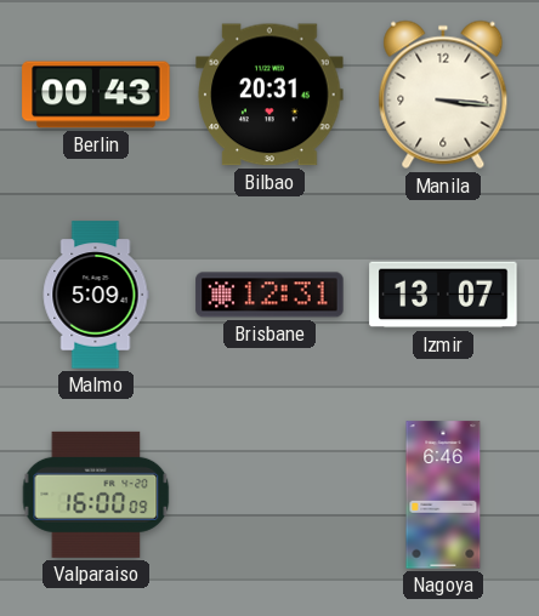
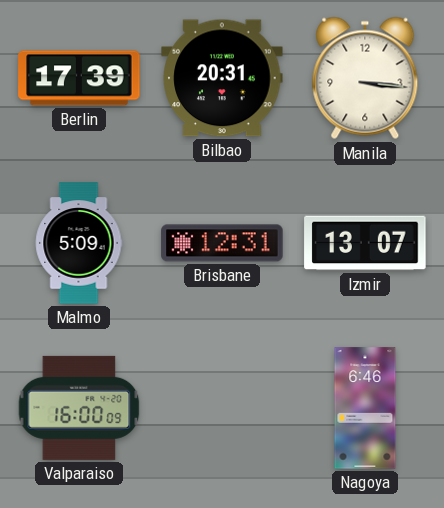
Berlin: 00:43 -> 17:39 (79, 78)
